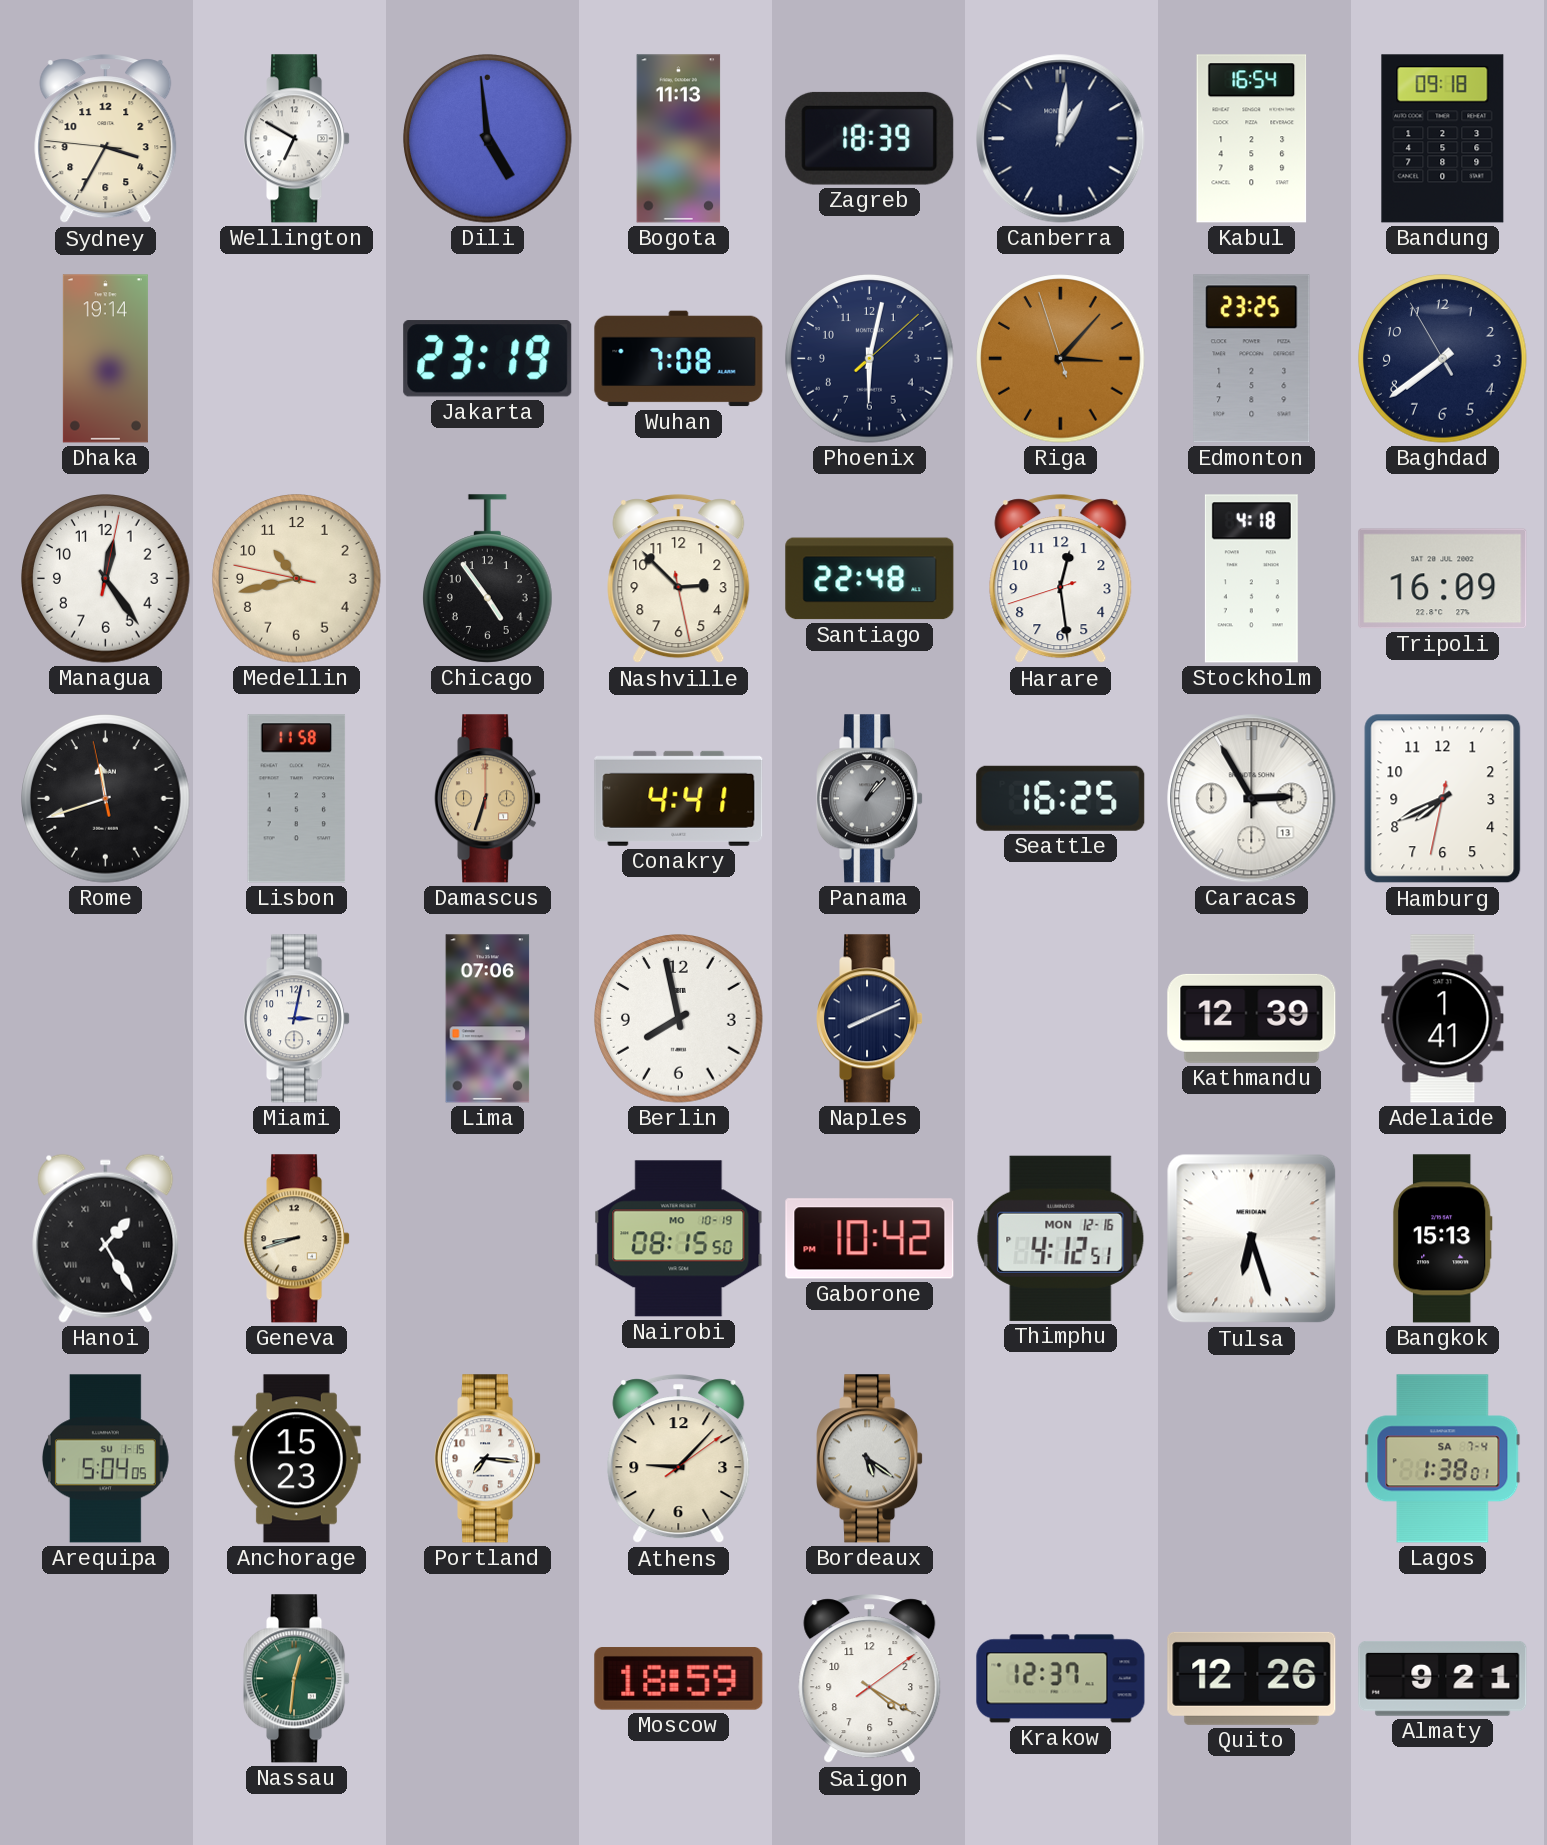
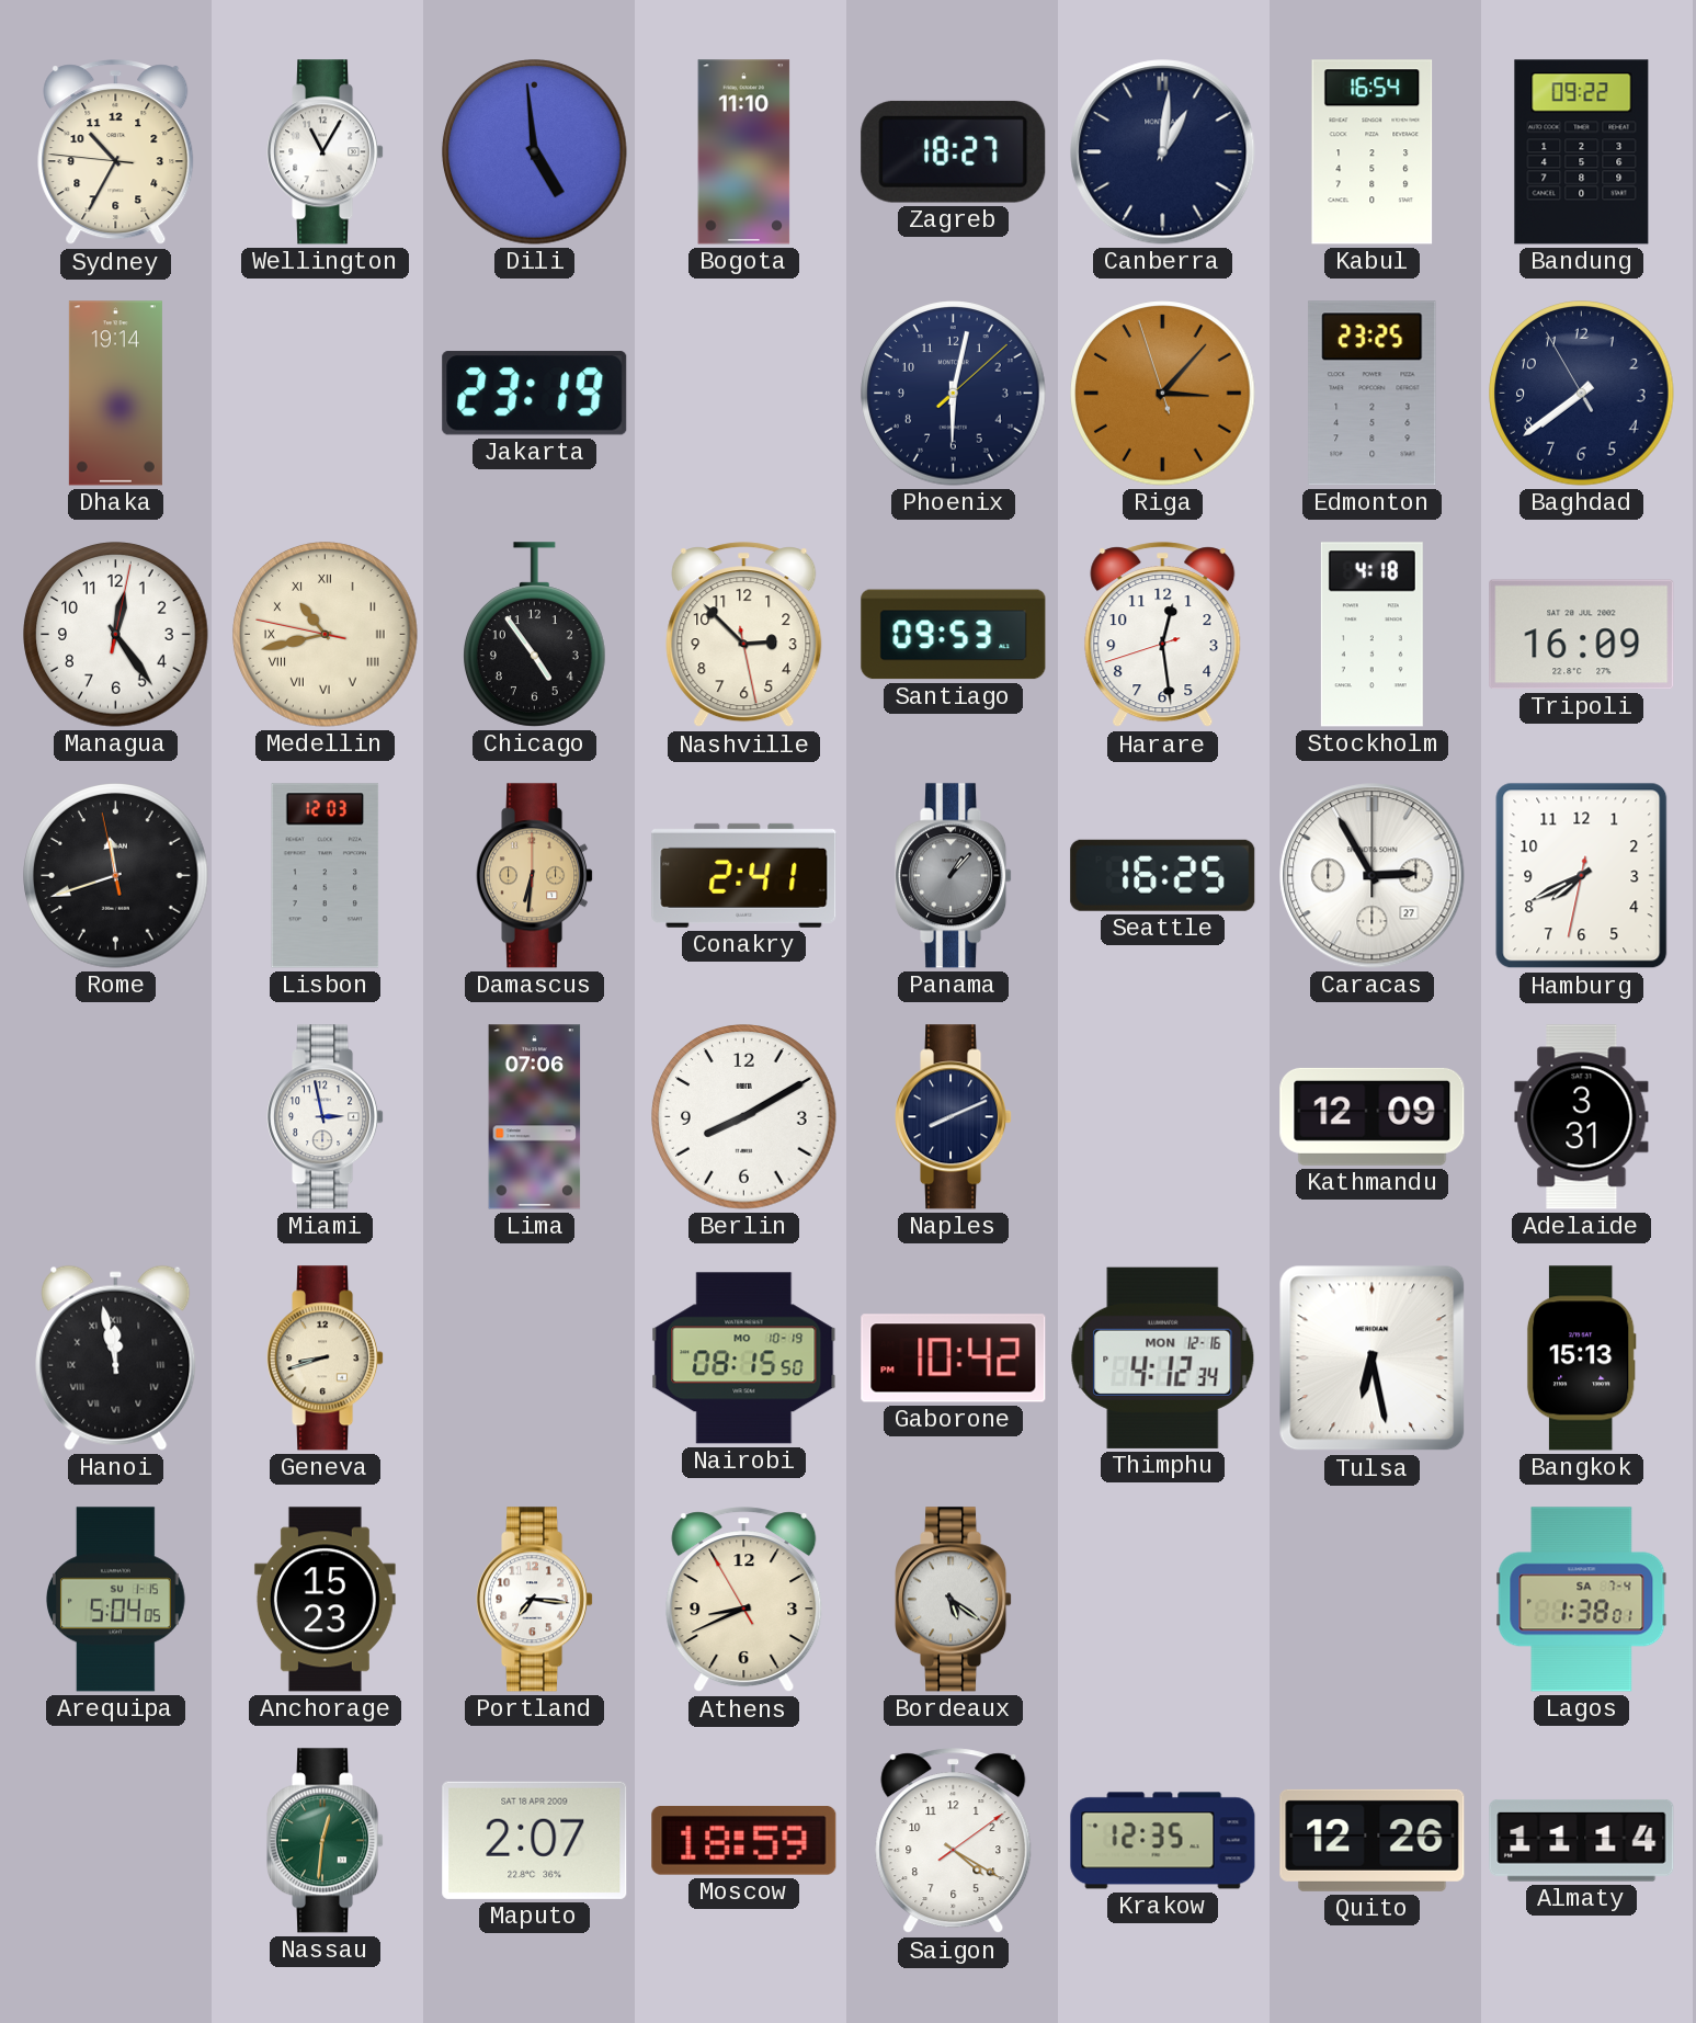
Sydney: 3:34 -> 10:34 (116, 152)
Wellington: 6:50 -> 11:05 (327, 152)
Bogota: 11:13 -> 11:10 (744, 152)
Zagreb: 18:39 -> 18:27 (954, 151)
Bandung: 09:18 -> 09:22 (1582, 152)
Wuhan: 7:08 -> none (679, 359)
Medellin numerals: Arabic -> Roman (326, 635)
Santiago: 22:48 -> 09:53 (954, 635)
Lisbon: 11:58 -> 12:03 (326, 876)
Damascus: 6:33 -> 6:31 (536, 876)
Conakry: 4:41 -> 2:41 (744, 875)
Caracas date: 13 -> 27 (1373, 876)
Miami: 3:02 -> 2:58 (327, 1117)
Berlin: 7:58 -> 8:10 (744, 1117)
Kathmandu: 12:39 -> 12:09 (1373, 1116)
Adelaide: 1:41 -> 3:31 (1582, 1117)
Hanoi: 1:25 -> 11:58 (116, 1357)
Thimphu: 4:12:51 -> 4:12:34 (1163, 1357)
Tulsa: 6:27 -> 6:28 (1373, 1359)
Athens: 9:07 -> 8:40 (744, 1600)
Maputo: none -> 2:07 (535, 1840)
Krakow: 12:37 -> 12:35 (1163, 1841)
Almaty: 9:21 -> 11:14 (1582, 1840)
